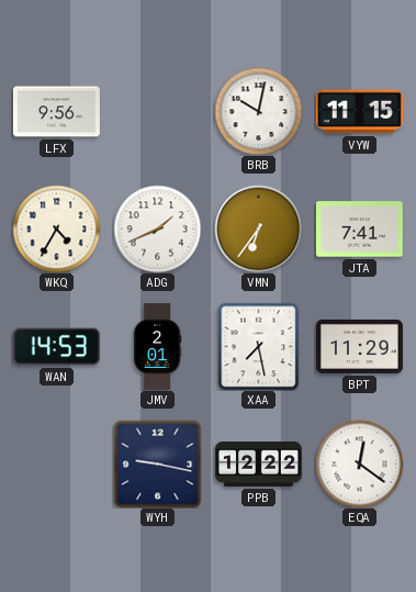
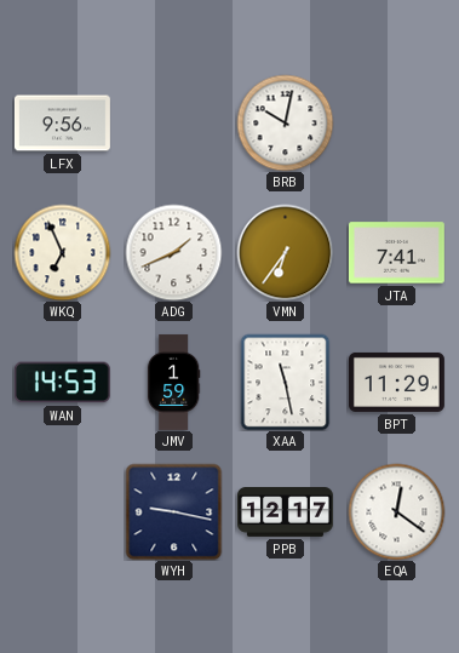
VYW: 11:15 -> none (359, 112)
WKQ: 4:35 -> 6:56 (62, 252)
JMV: 2:01 -> 1:59 (173, 382)
XAA: 7:28 -> 11:28 (286, 382)
PPB: 12:22 -> 12:17 (286, 512)
